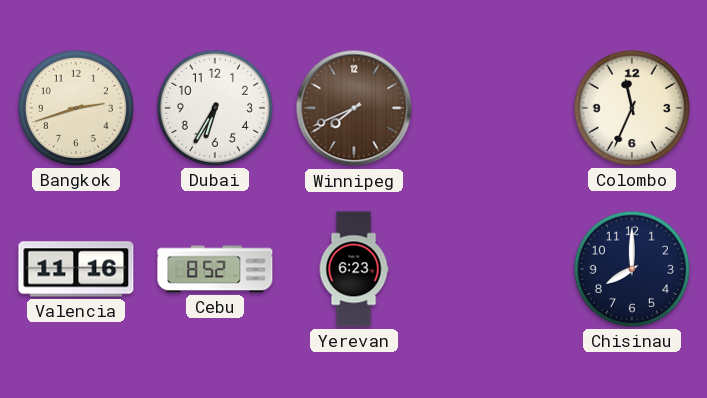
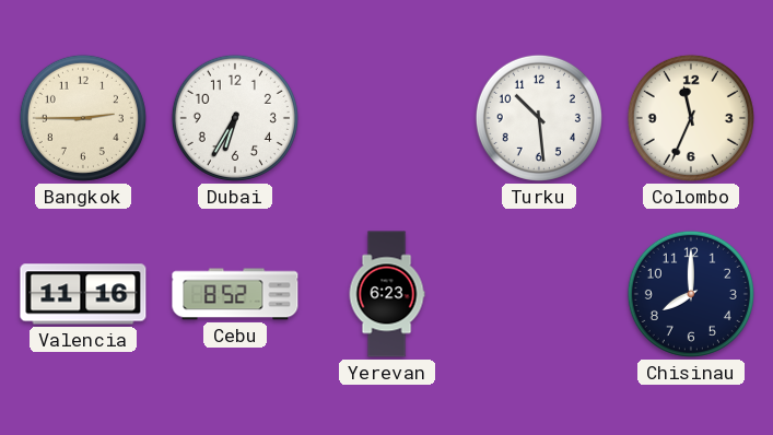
Bangkok: 2:42 -> 2:45 (83, 118)
Winnipeg: 7:41 -> none (354, 108)
Turku: none -> 10:29 (539, 118)
